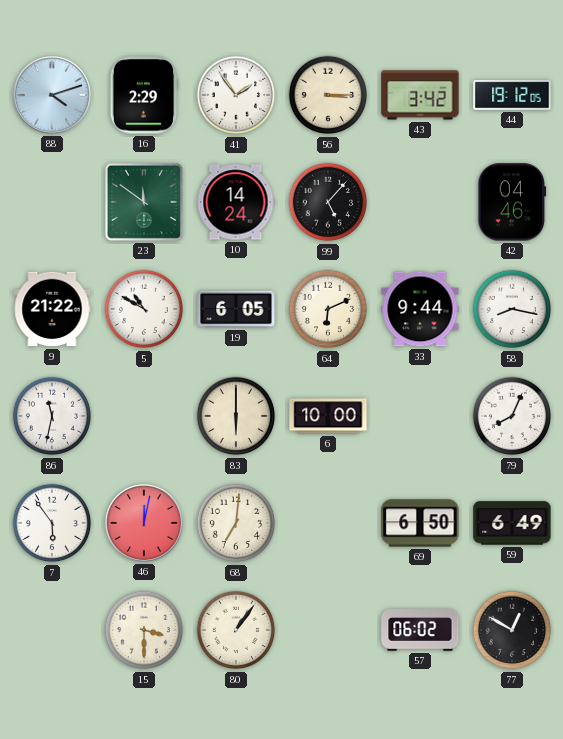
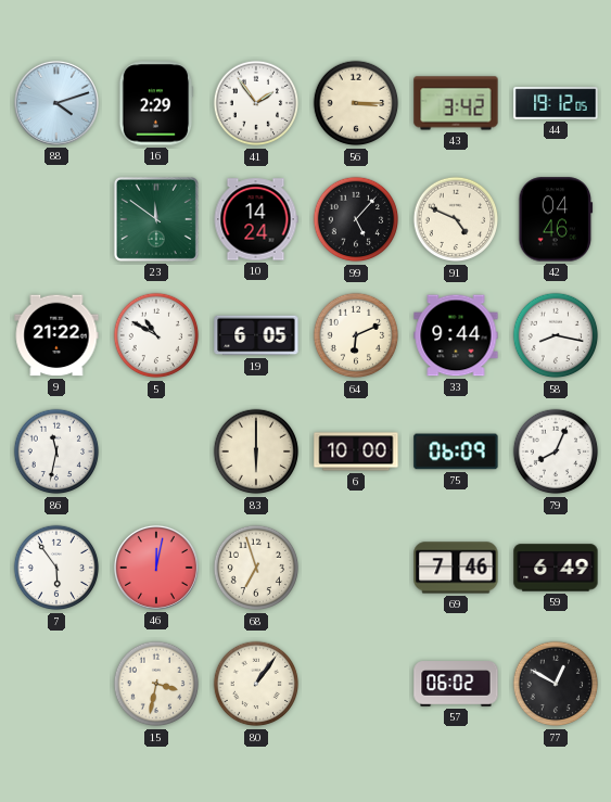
91: none -> 4:49 (456, 219)
75: none -> 06:09 (456, 451)
68: 7:01 -> 6:57 (256, 568)
69: 6:50 -> 7:46 (456, 568)
15: 3:30 -> 3:32 (156, 684)
